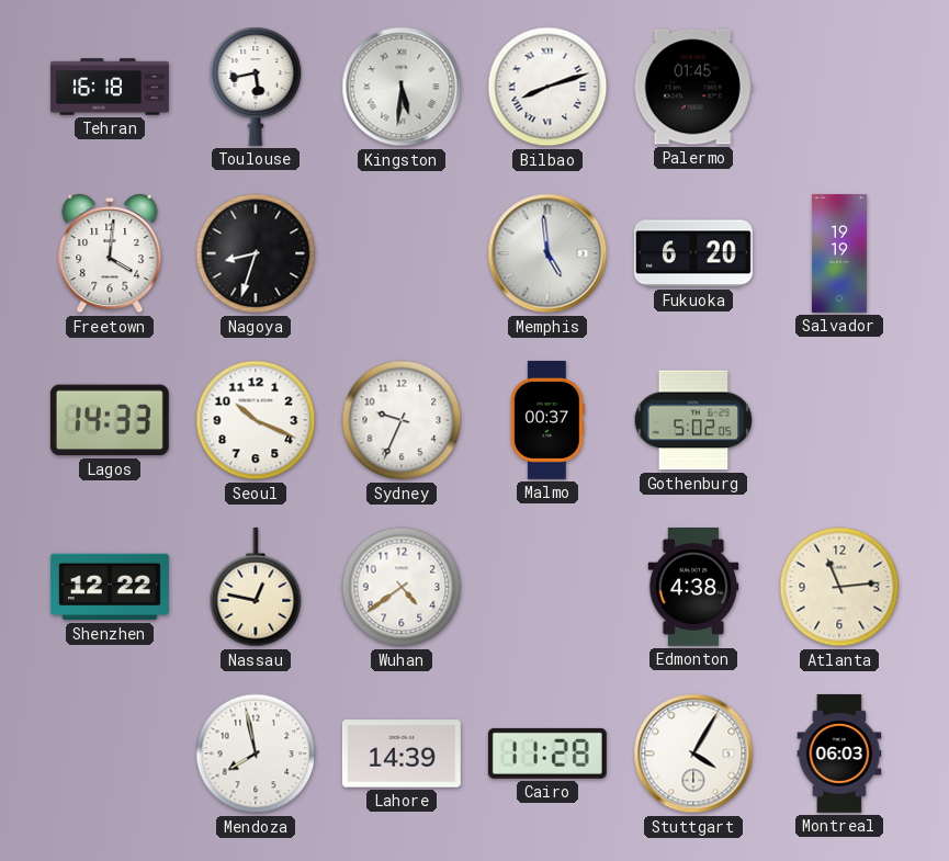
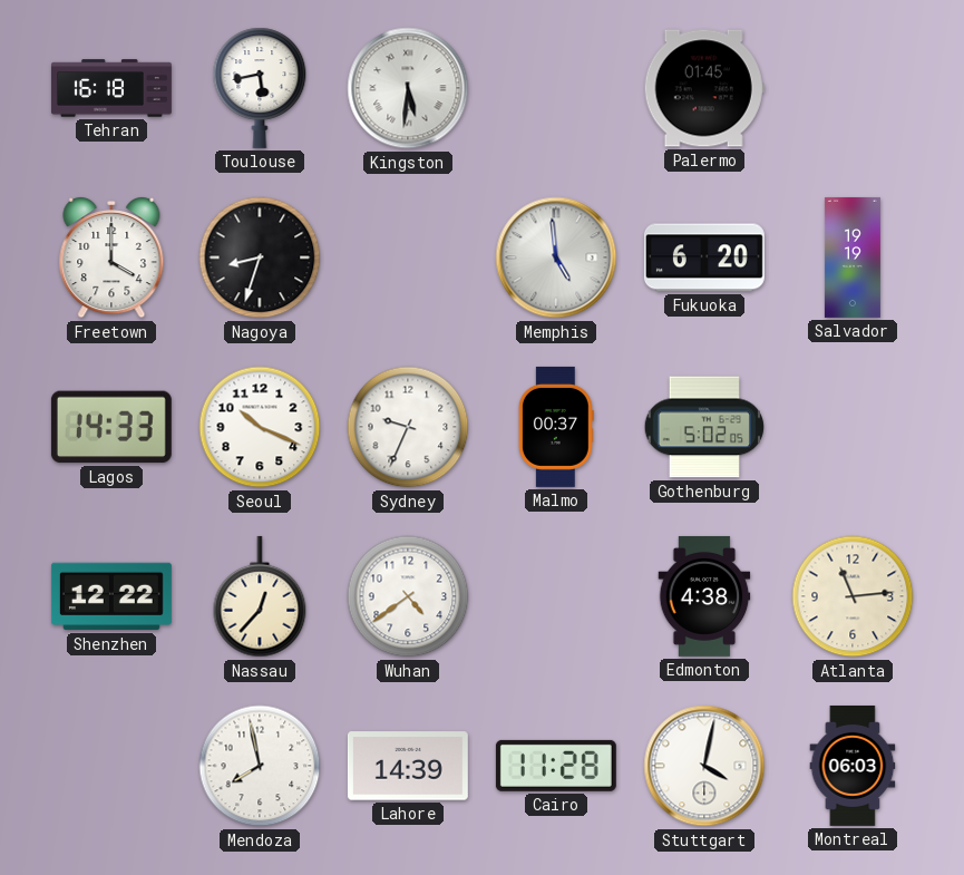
Bilbao: 8:12 -> none (547, 87)
Freetown: 4:01 -> 4:00 (111, 257)
Nassau: 12:47 -> 12:37 (260, 596)
Stuttgart: 4:05 -> 4:02 (704, 766)
